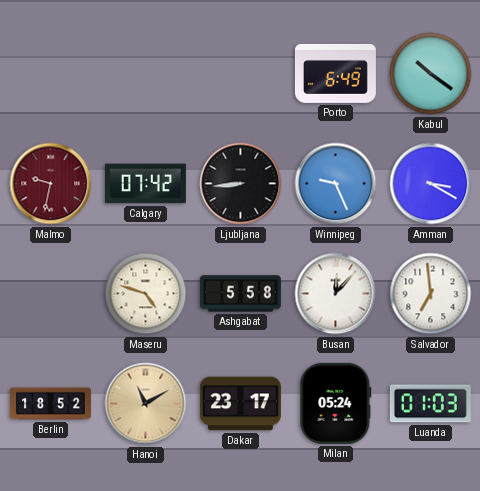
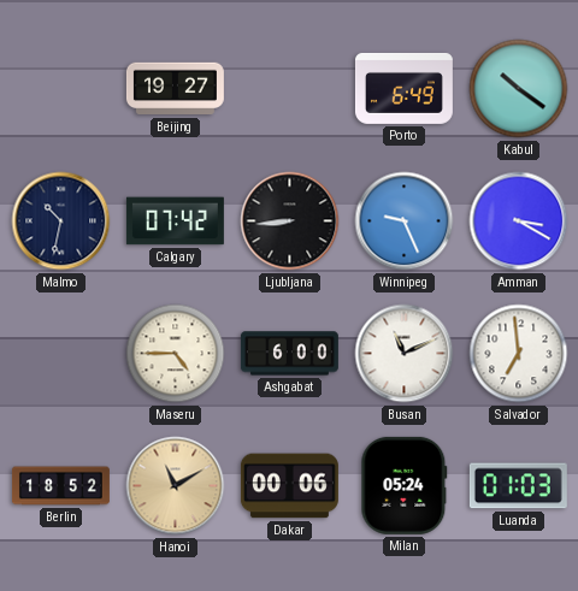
Beijing: none -> 19:27 (175, 89)
Malmo: 9:32 -> 10:32 (61, 221)
Malmo dial: burgundy -> navy (61, 221)
Maseru: 4:48 -> 4:45 (176, 354)
Ashgabat: 5:58 -> 6:00 (289, 354)
Busan: 12:07 -> 11:11 (405, 354)
Dakar: 23:17 -> 00:06 (289, 486)
